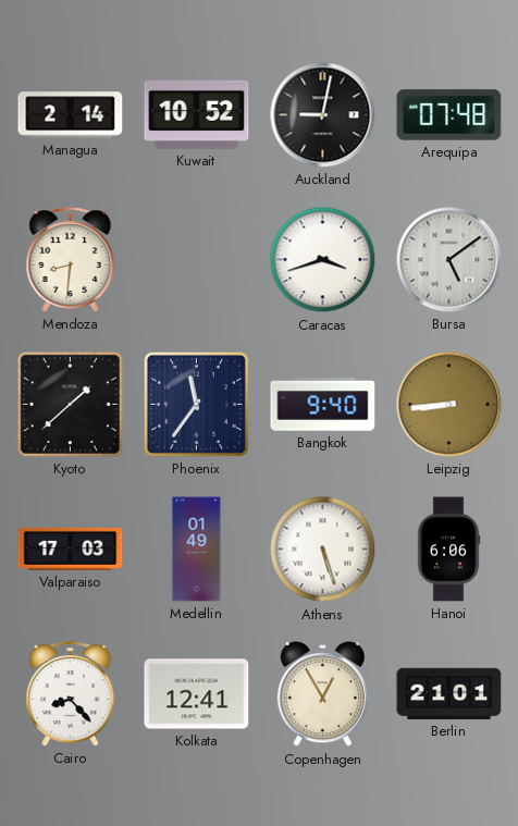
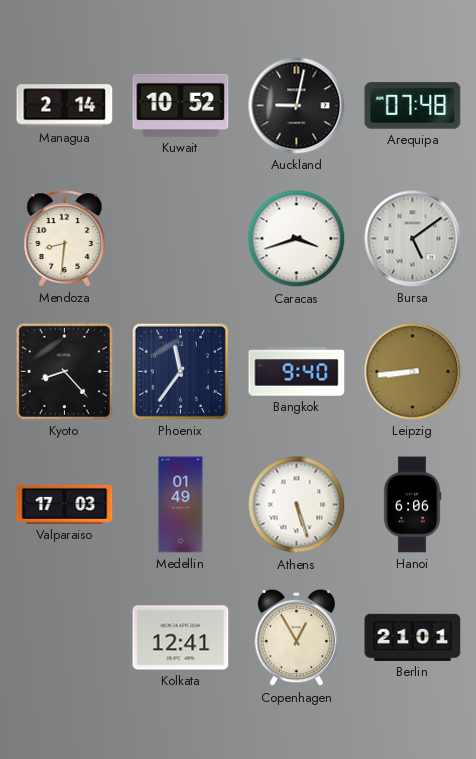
Kyoto: 1:38 -> 8:23 (64, 371)
Cairo: 8:23 -> none (71, 694)
